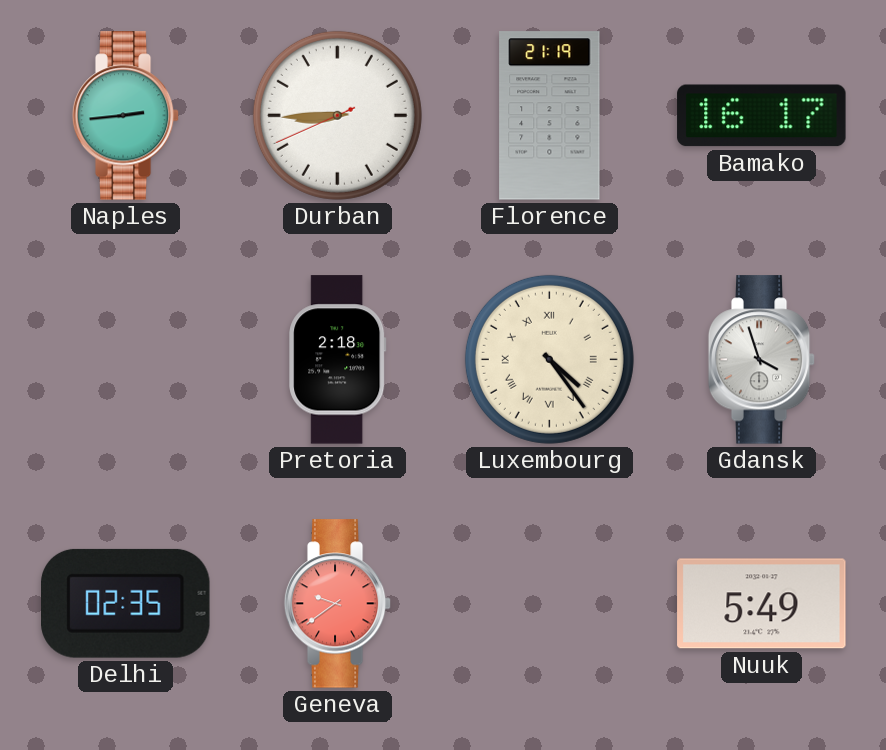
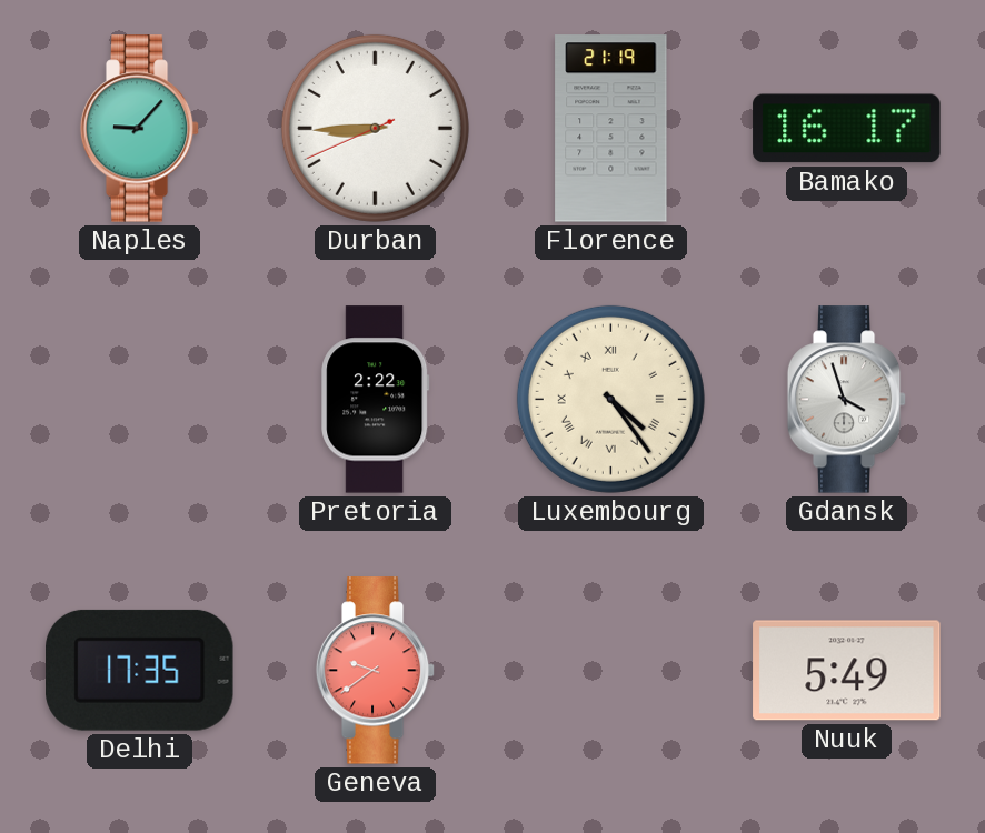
Naples: 2:44 -> 9:07 (140, 129)
Pretoria: 2:18 -> 2:22 (376, 400)
Delhi: 02:35 -> 17:35 (140, 670)
